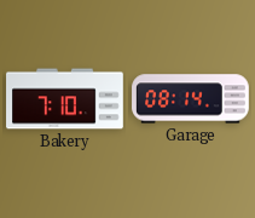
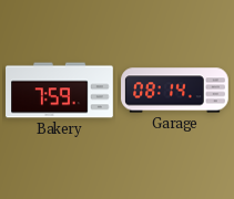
Bakery: 7:10 -> 7:59 (60, 91)
